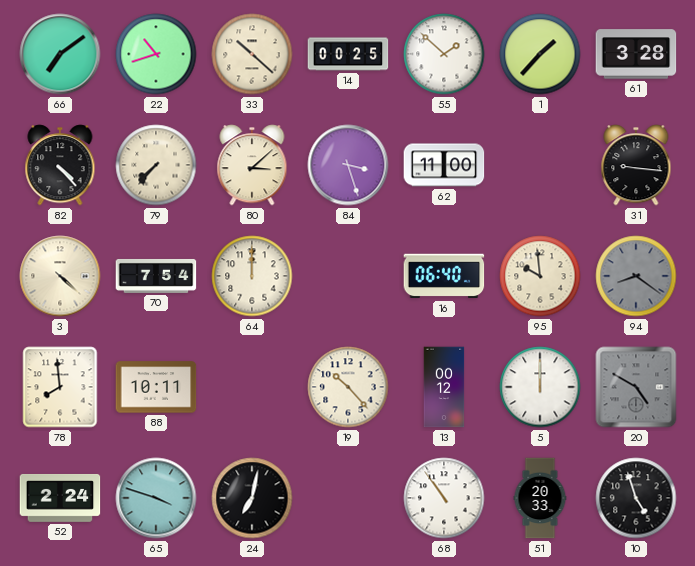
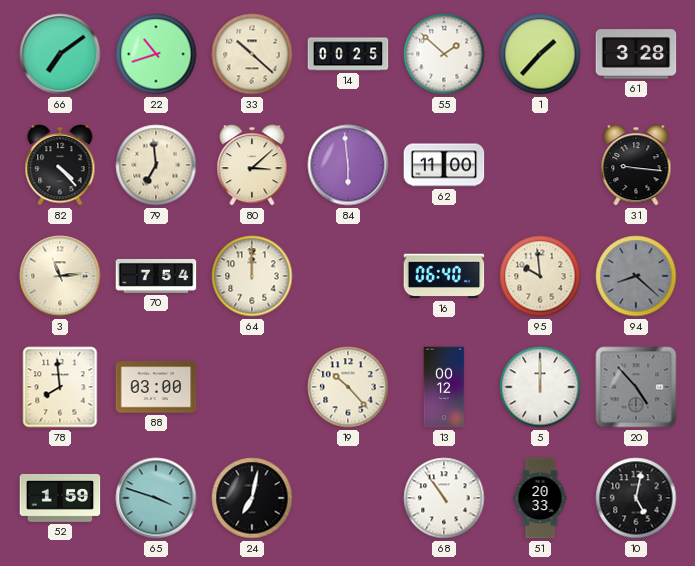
79: 7:37 -> 6:59 (156, 165)
84: 3:27 -> 5:59 (348, 165)
3: 4:22 -> 11:14 (60, 276)
94: 8:21 -> 8:22 (636, 276)
88: 10:11 -> 03:00 (156, 387)
20: 4:50 -> 4:53 (636, 387)
52: 2:24 -> 1:59 (60, 498)
10: 4:57 -> 5:02 (636, 498)
